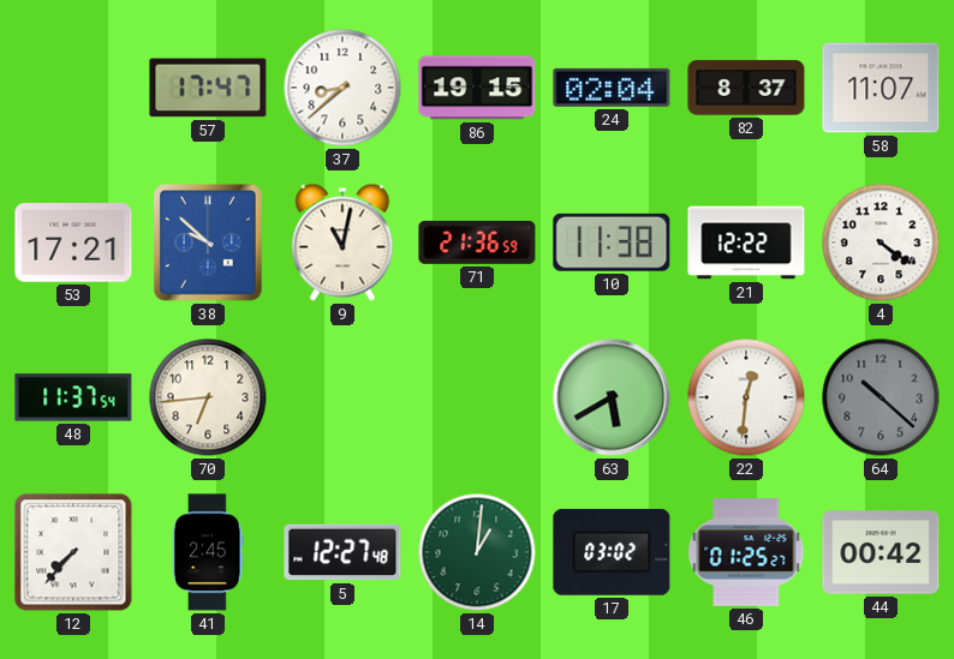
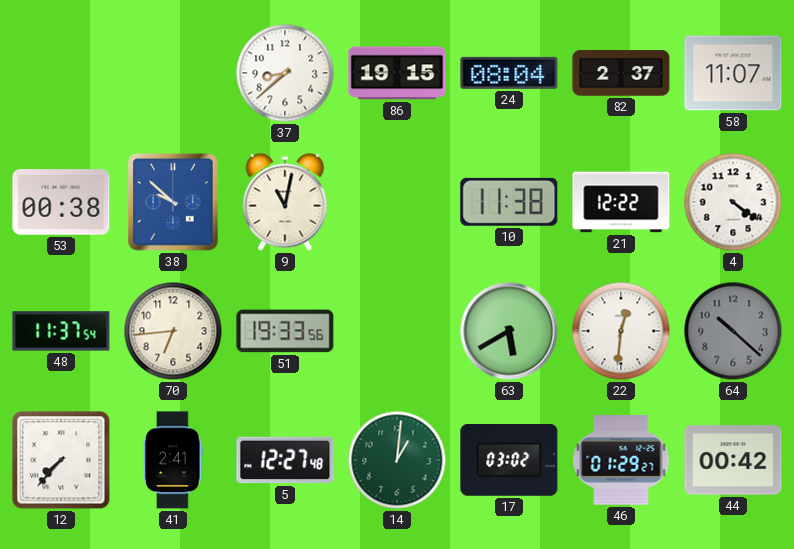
57: 17:47 -> none (208, 88)
24: 02:04 -> 08:04 (509, 73)
82: 8:37 -> 2:37 (621, 73)
53: 17:21 -> 00:38 (61, 202)
71: 21:36 -> none (477, 242)
51: none -> 19:33 (285, 331)
41: 2:45 -> 2:41 (173, 460)
46: 01:25 -> 01:29 (621, 460)
